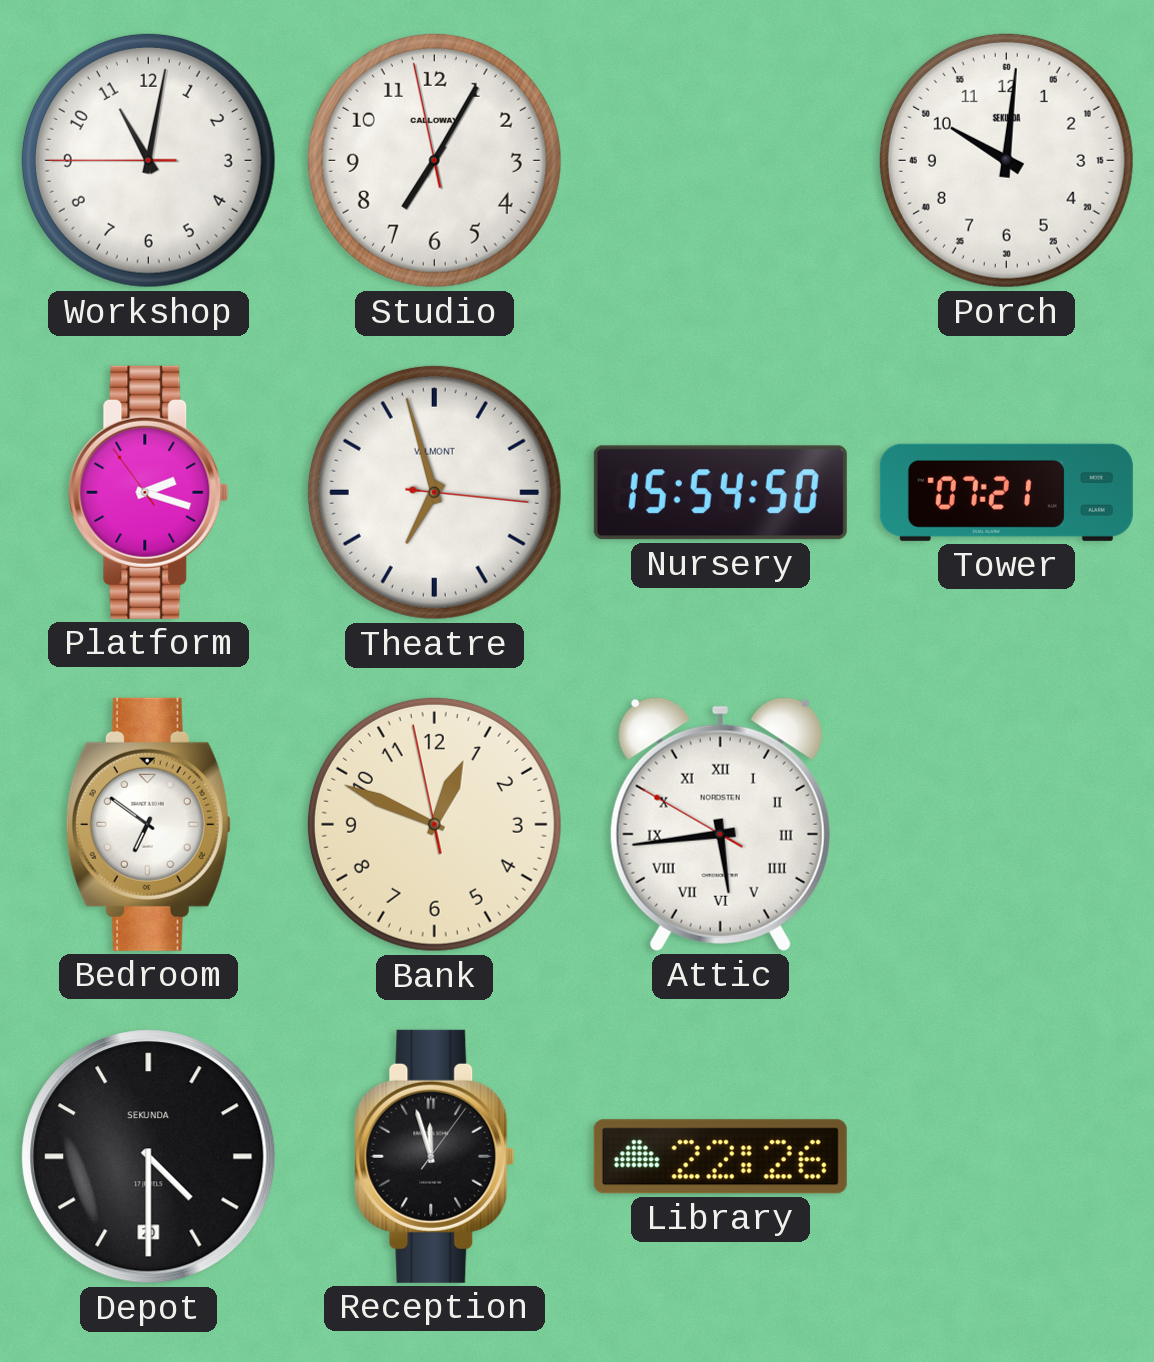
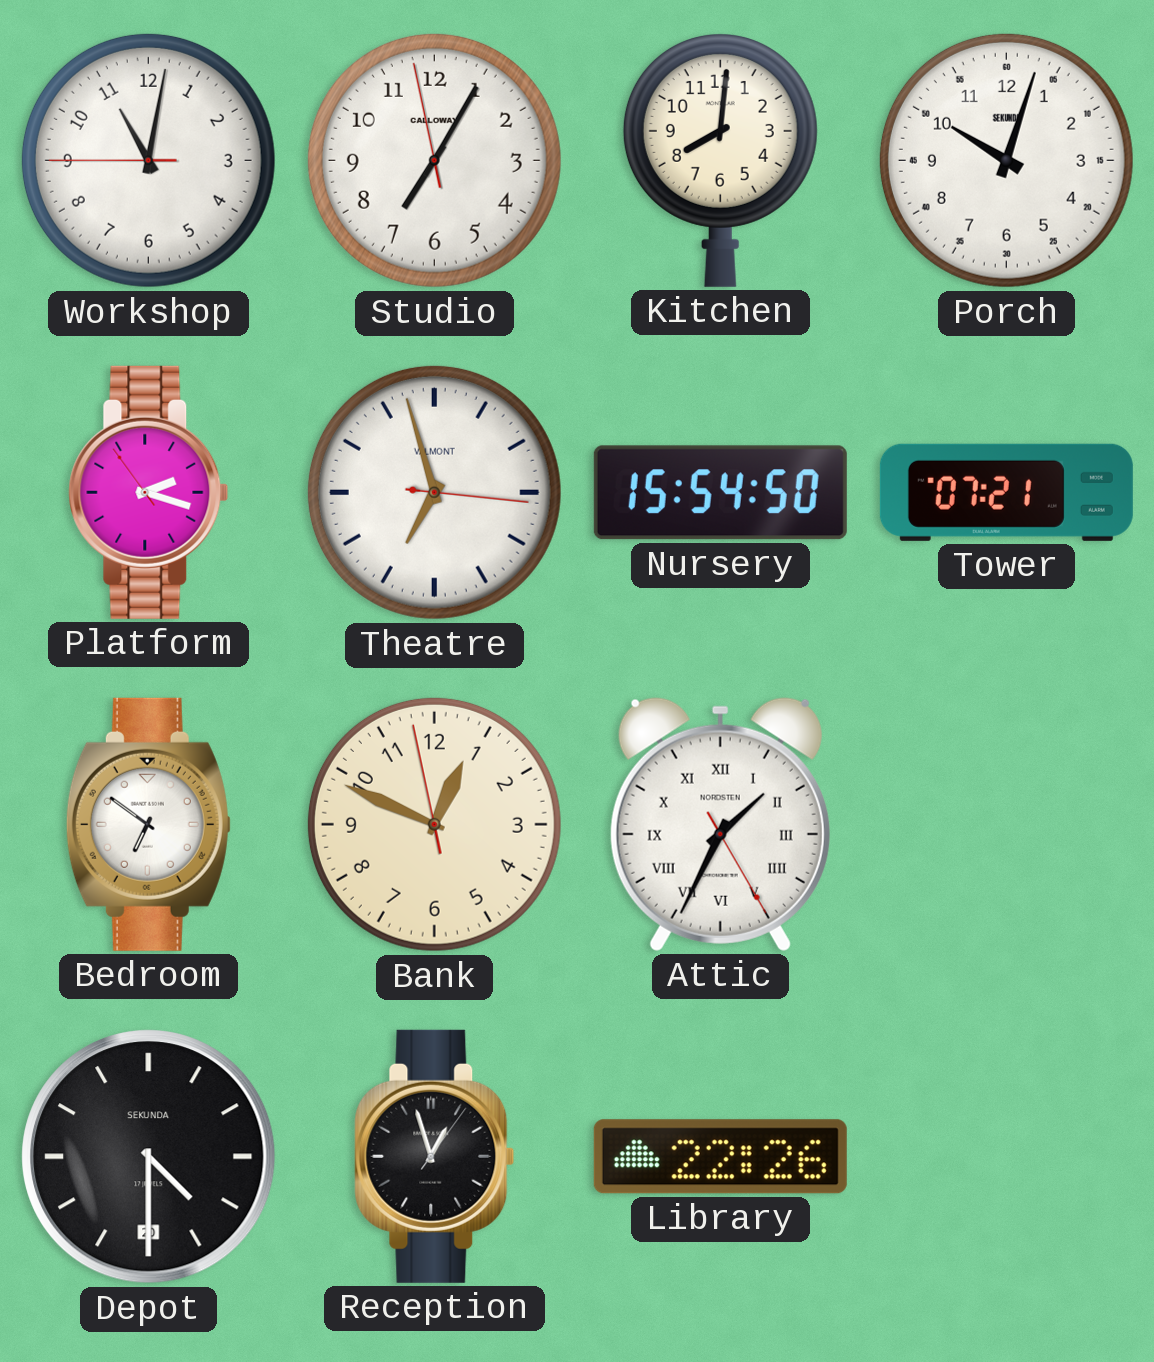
Kitchen: none -> 8:01 (720, 161)
Porch: 10:01 -> 10:03 (1006, 160)
Attic: 5:43 -> 1:34 (720, 824)
Reception: 11:57 -> 12:57 (435, 1156)
